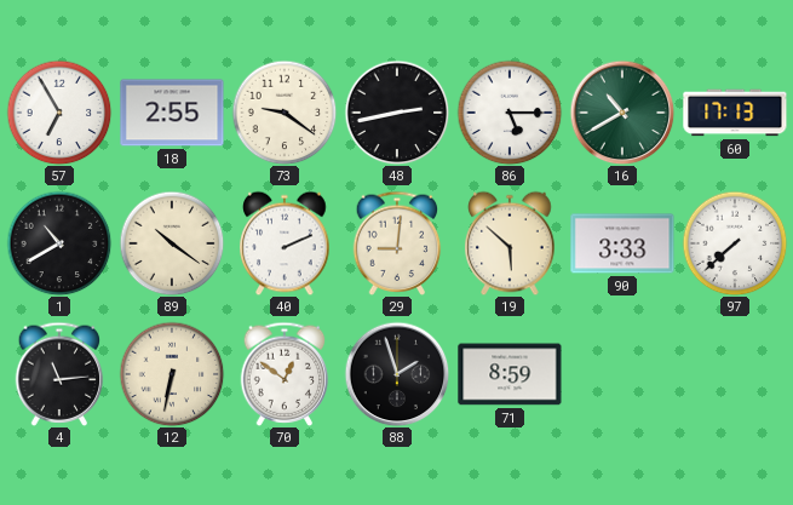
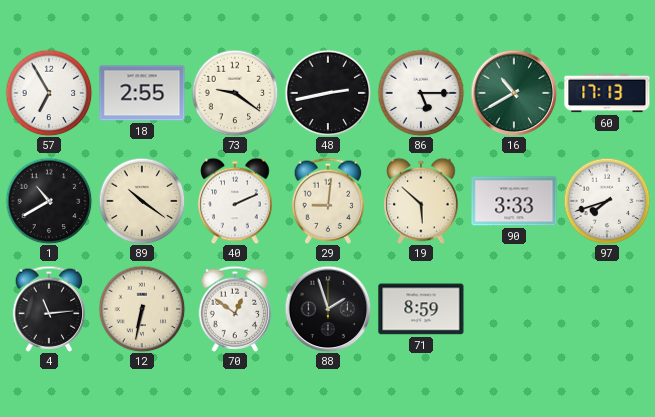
97: 7:38 -> 7:42 (607, 201)
